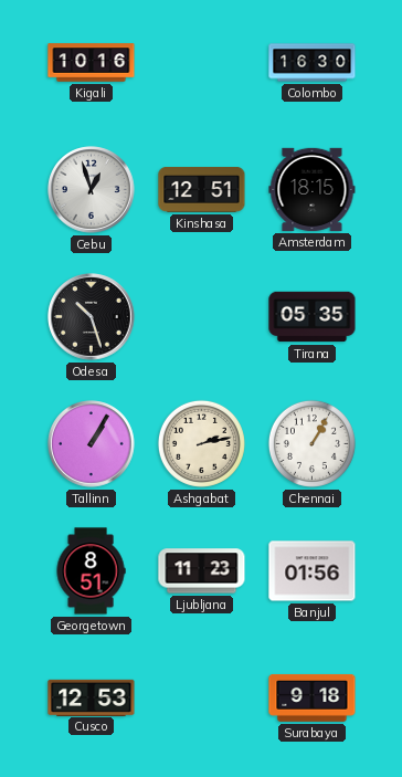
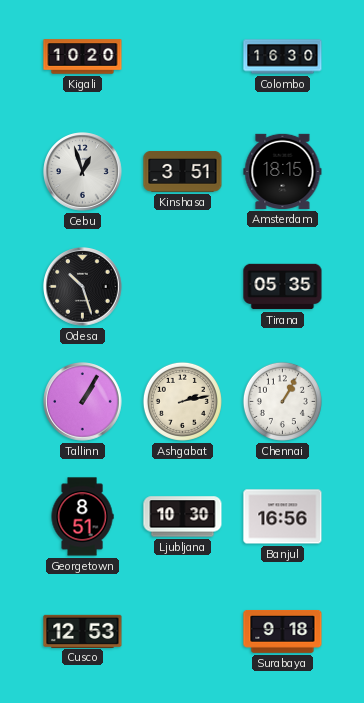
Kigali: 10:16 -> 10:20 (83, 57)
Kinshasa: 12:51 -> 3:51 (183, 172)
Ljubljana: 11:23 -> 10:30 (183, 517)
Banjul: 01:56 -> 16:56 (283, 517)
